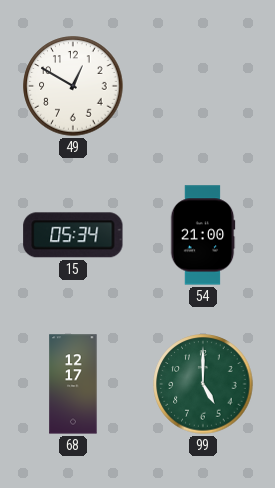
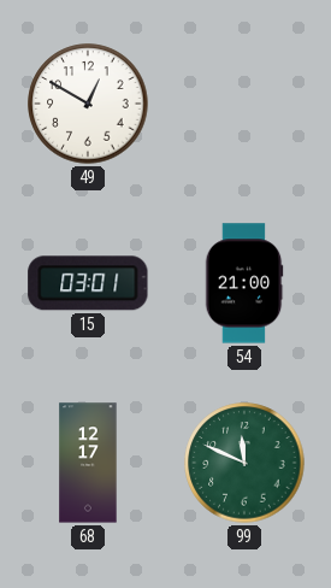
15: 05:34 -> 03:01 (88, 283)
99: 5:00 -> 11:49 (244, 463)
